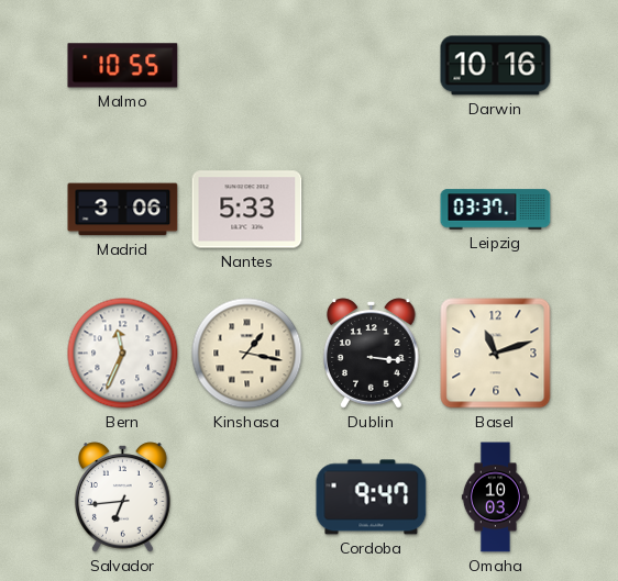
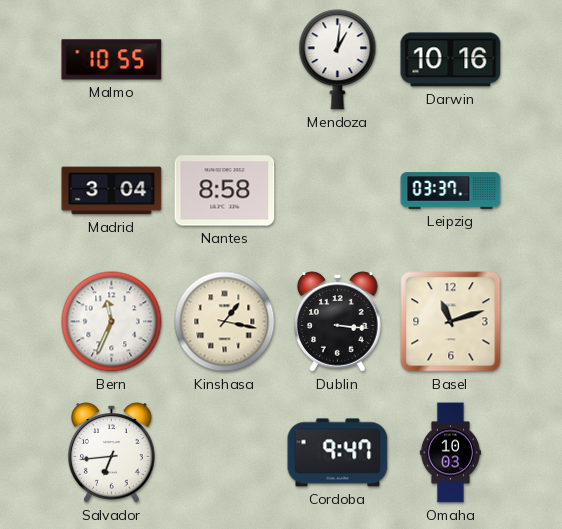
Mendoza: none -> 1:01 (338, 60)
Madrid: 3:06 -> 3:04 (112, 191)
Nantes: 5:33 -> 8:58 (225, 191)
